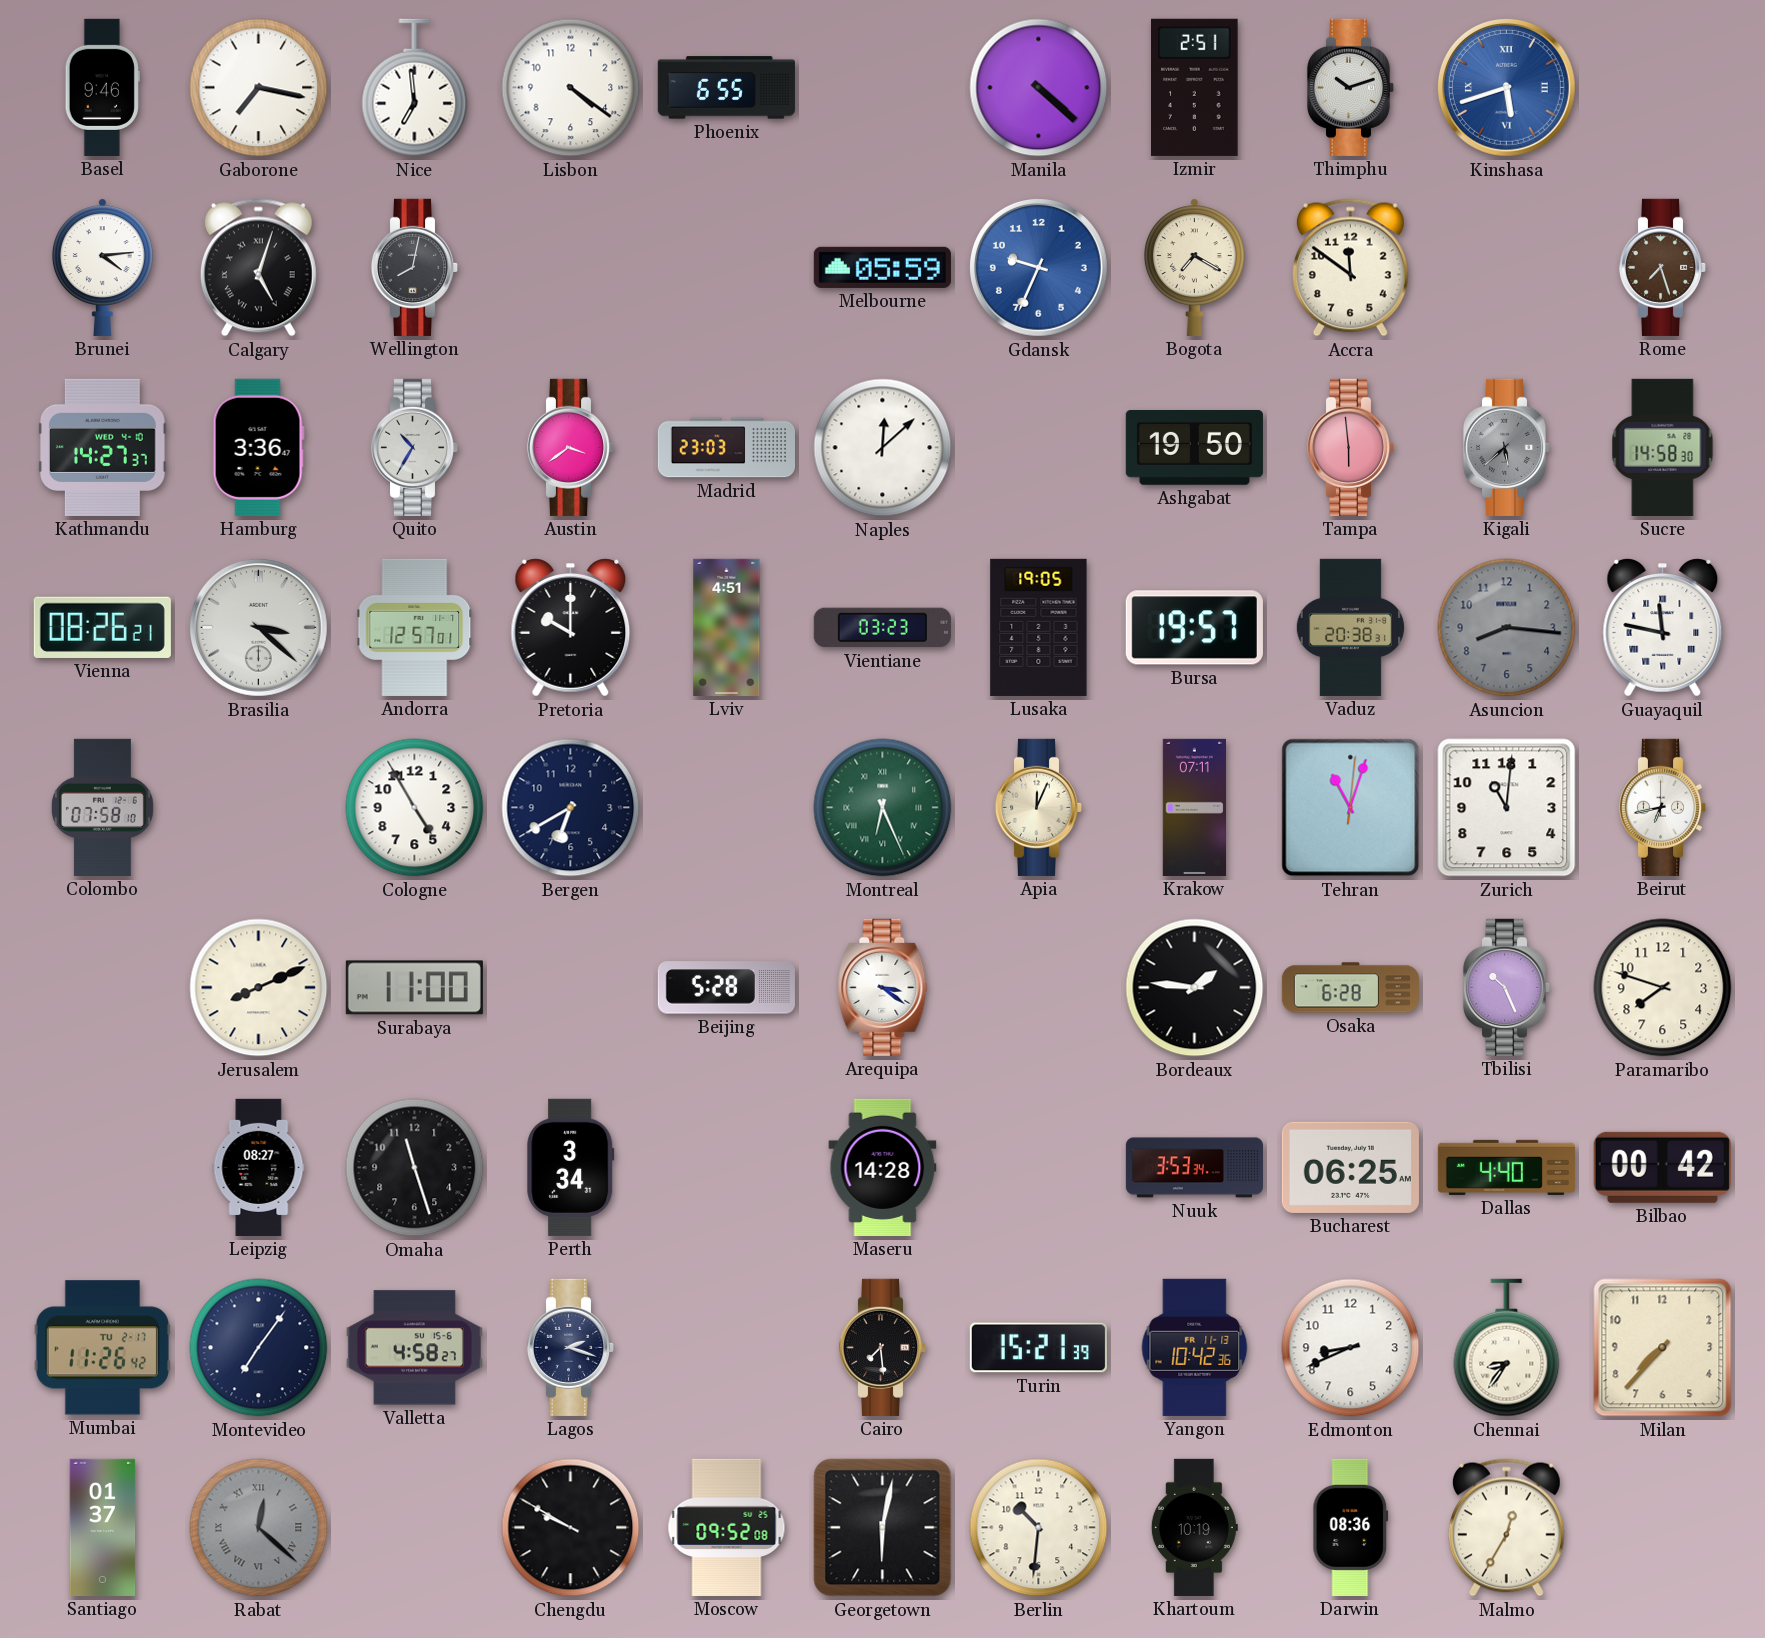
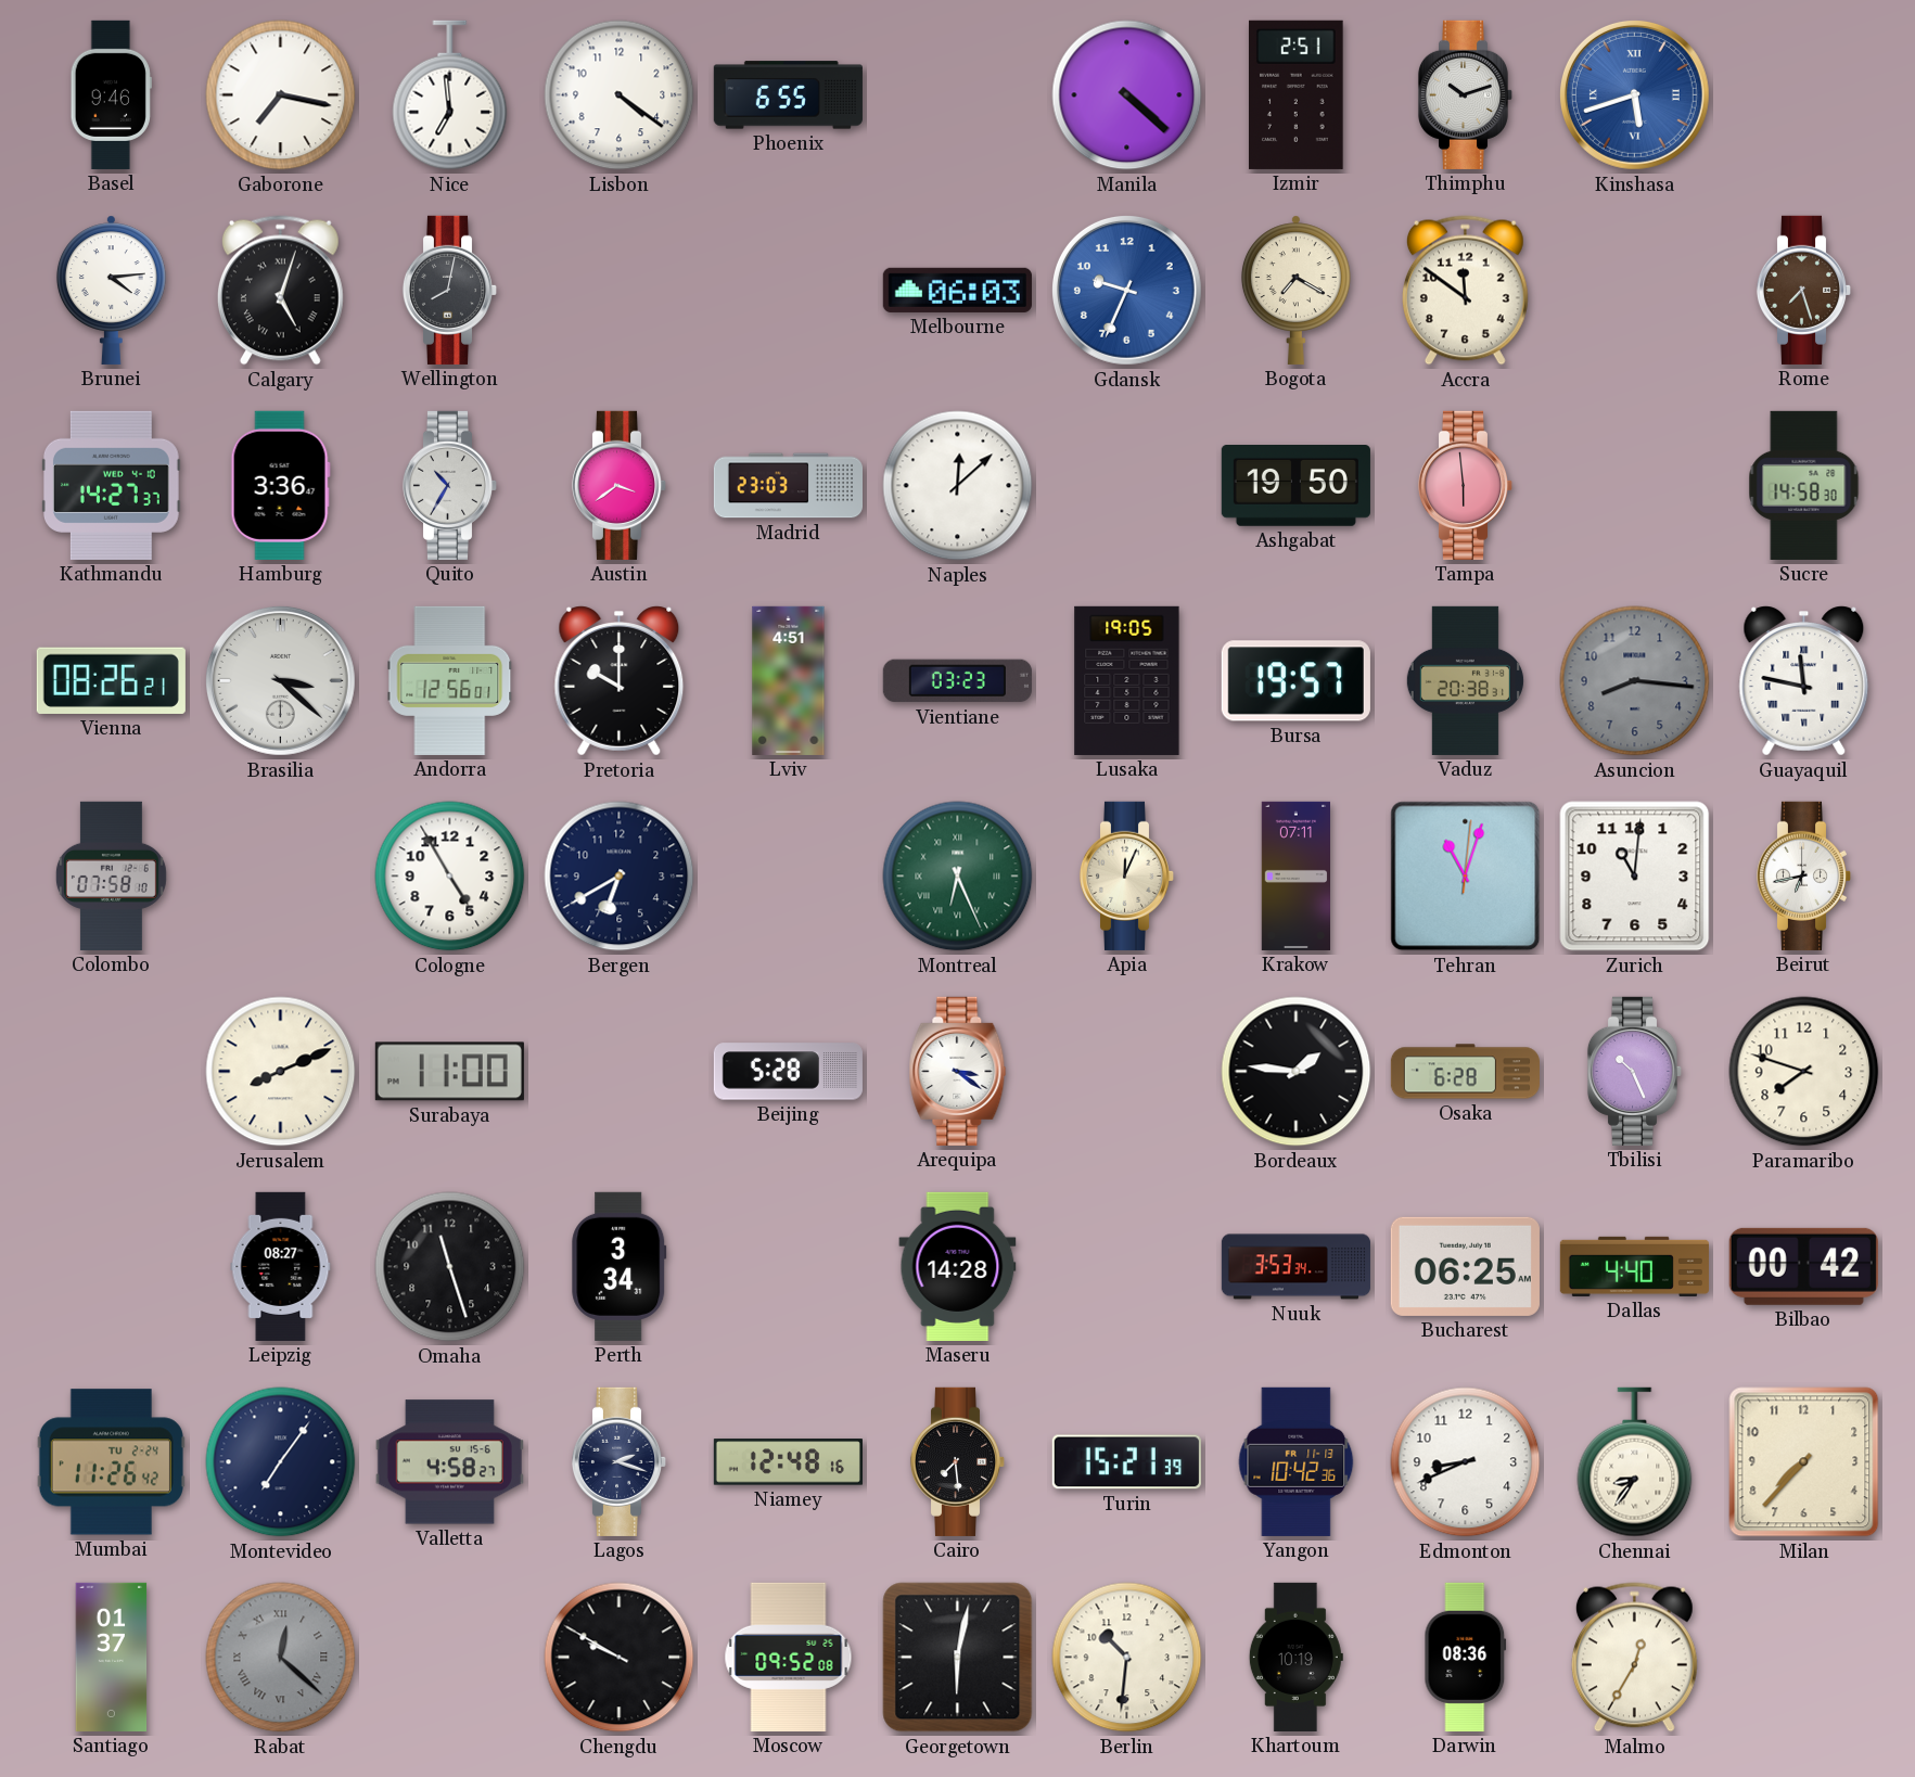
Melbourne: 05:59 -> 06:03 (957, 290)
Kigali: 5:38 -> none (1507, 447)
Andorra: 12:57 -> 12:56 (450, 680)
Mumbai date: TU 2-17 -> TU 2-24 (111, 1462)
Niamey: none -> 12:48 (788, 1462)
